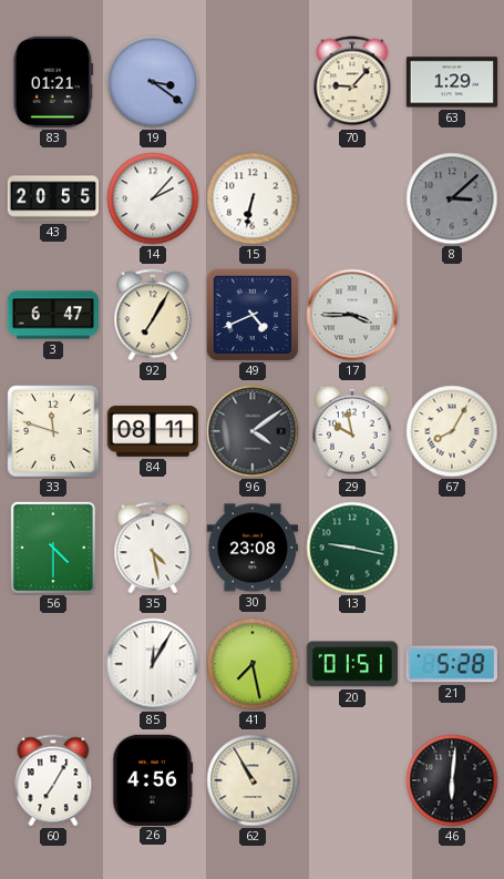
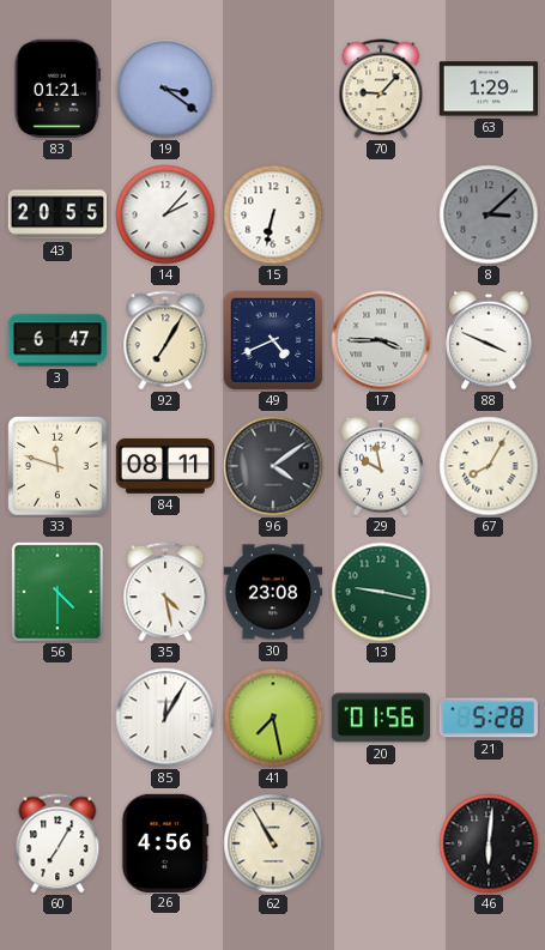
88: none -> 3:49 (489, 340)
20: 01:51 -> 01:56 (381, 718)
